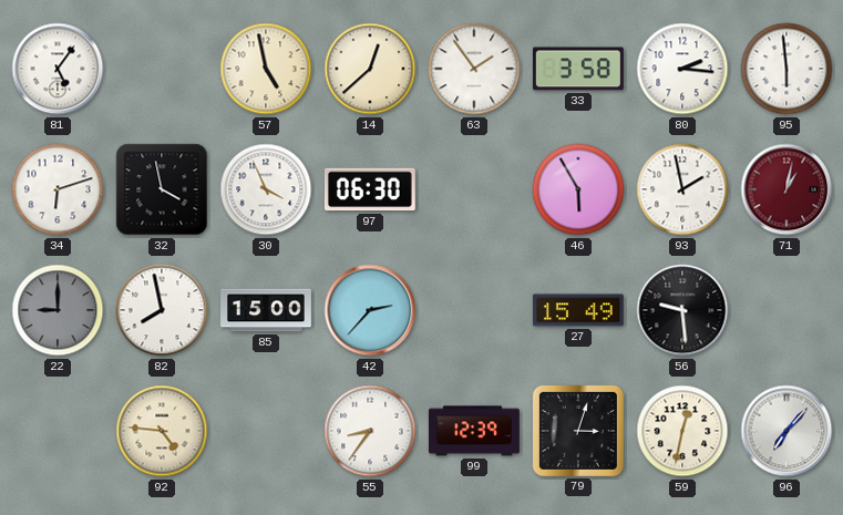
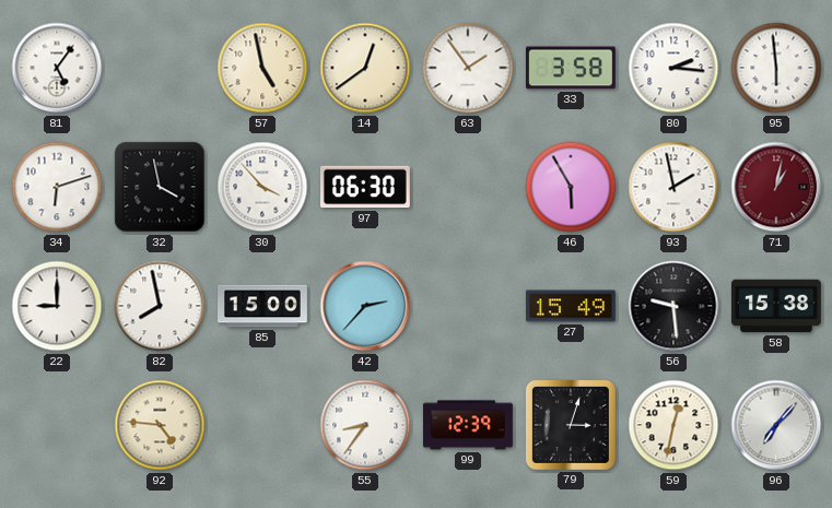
14: 12:38 -> 12:39 (365, 68)
30: 3:56 -> 3:53 (262, 187)
22 dial: grey -> white (57, 306)
58: none -> 15:38 (776, 306)
